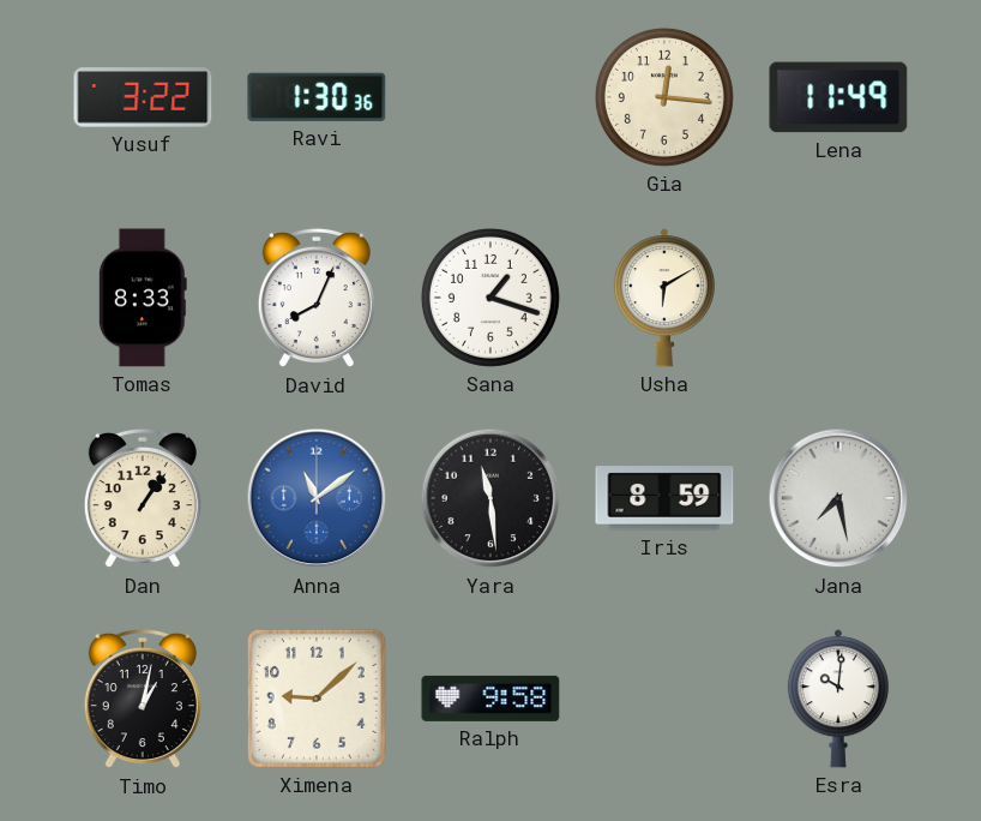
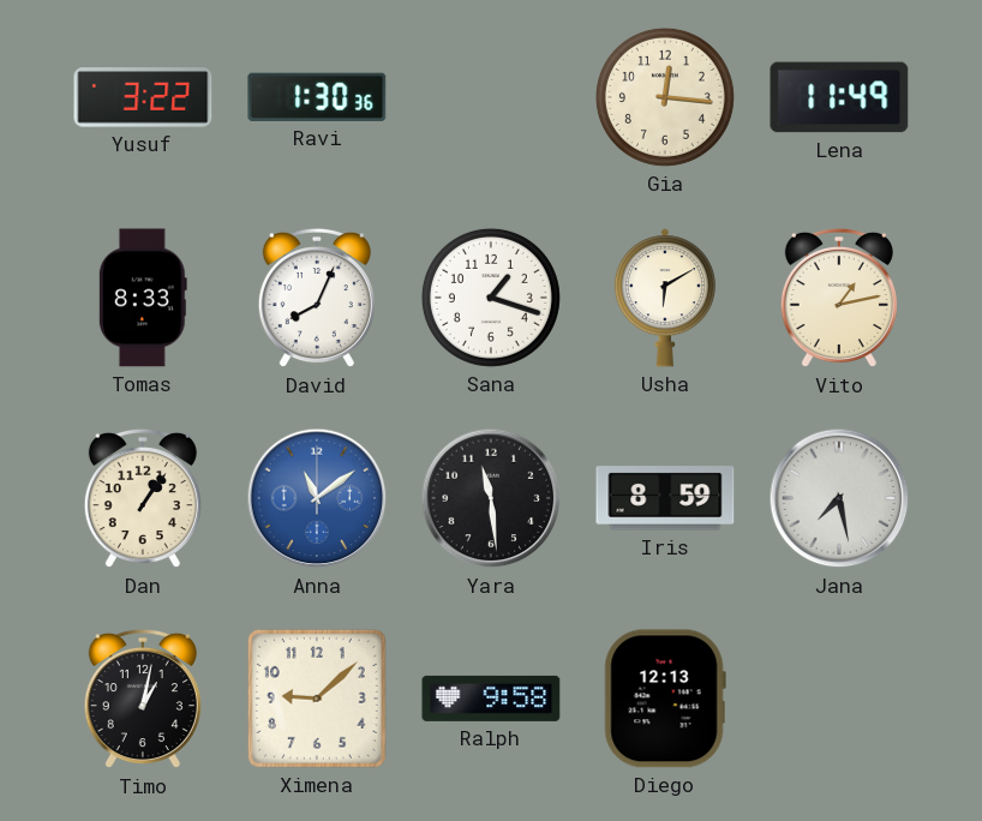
Vito: none -> 1:13 (839, 298)
Diego: none -> 12:13 (665, 699)
Esra: 10:01 -> none (838, 699)
